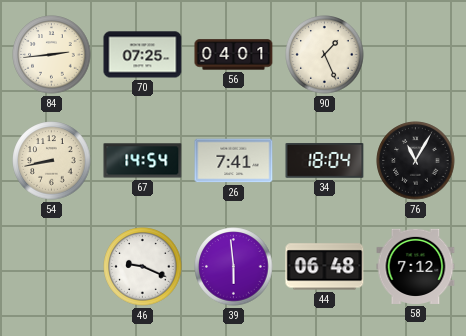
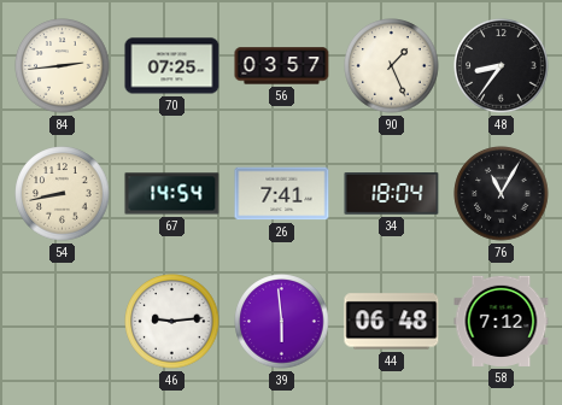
56: 04:01 -> 03:57 (282, 66)
48: none -> 8:36 (502, 66)
46: 9:19 -> 9:14 (172, 322)
